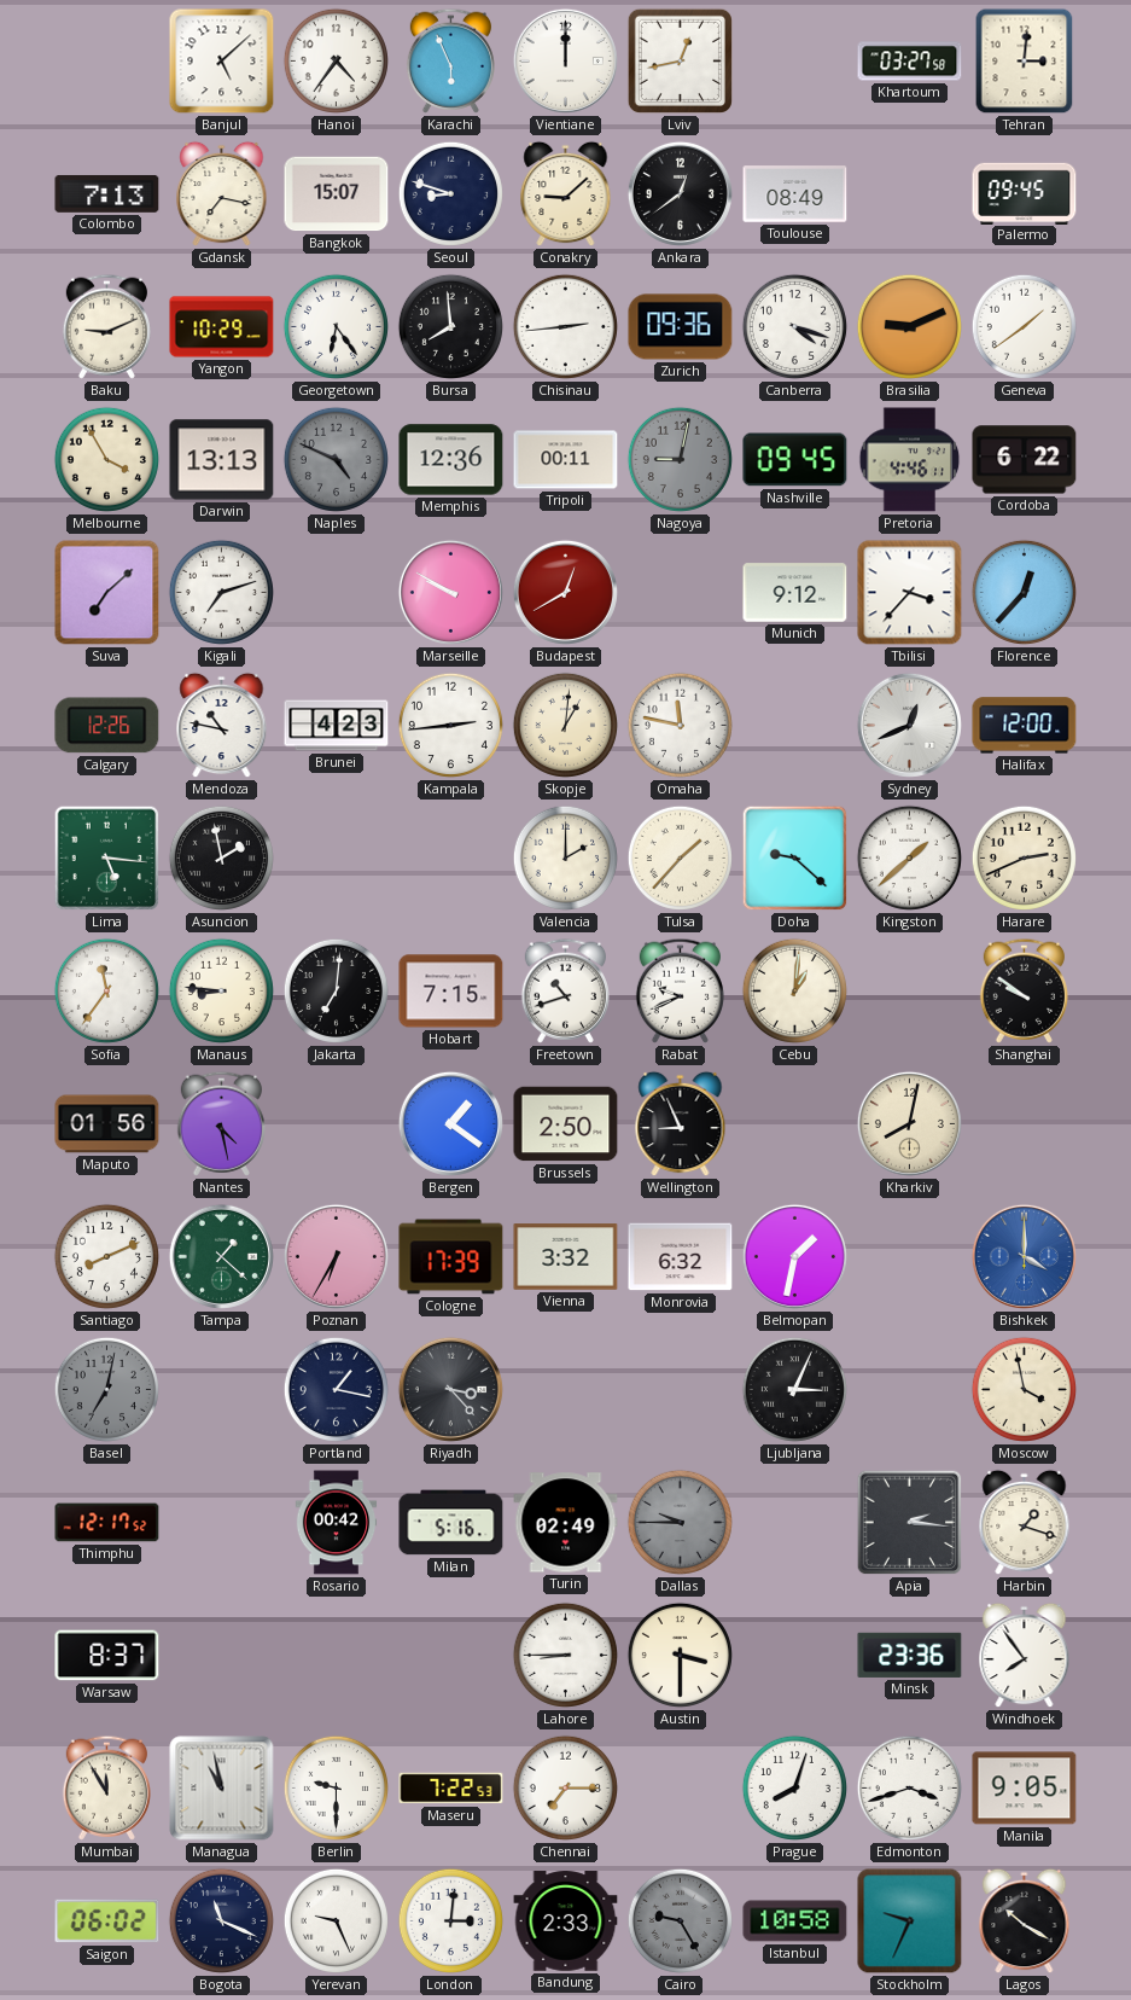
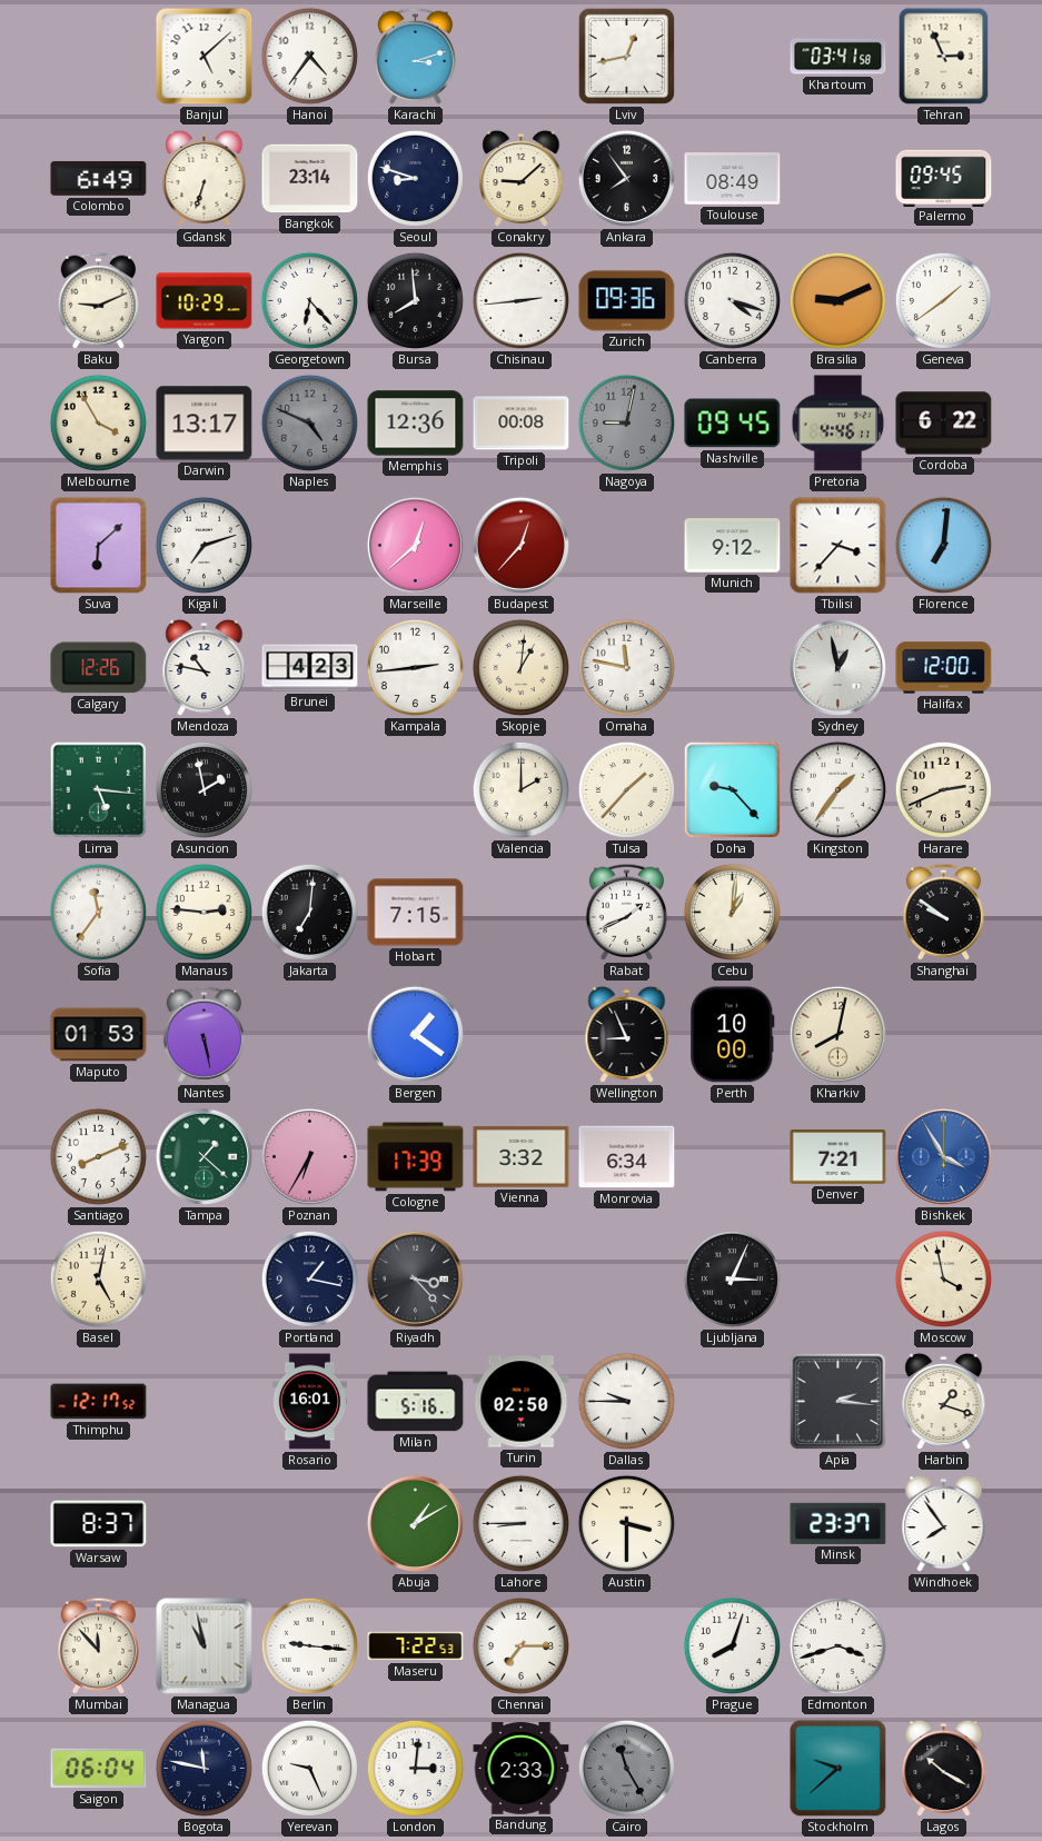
Karachi: 5:56 -> 3:12 (415, 56)
Vientiane: 12:00 -> none (565, 60)
Khartoum: 03:27 -> 03:41 (838, 57)
Tehran: 3:01 -> 2:56 (944, 57)
Colombo: 7:13 -> 6:49 (99, 178)
Gdansk: 7:17 -> 6:33 (205, 179)
Bangkok: 15:07 -> 23:14 (310, 179)
Ankara: 12:39 -> 7:54 (626, 178)
Georgetown: 6:24 -> 6:23 (309, 300)
Darwin: 13:13 -> 13:17 (205, 424)
Tripoli: 00:11 -> 00:08 (522, 424)
Suva: 7:08 -> 6:08 (99, 546)
Marseille: 9:50 -> 12:38 (415, 545)
Budapest: 12:40 -> 12:37 (520, 545)
Florence: 12:37 -> 7:01 (943, 545)
Sydney: 12:41 -> 12:58 (837, 667)
Doha: 9:22 -> 9:23 (733, 790)
Kingston: 1:38 -> 1:36 (837, 789)
Manaus: 8:46 -> 2:46 (204, 912)
Freetown: 10:42 -> none (565, 990)
Rabat: 9:41 -> 1:41 (626, 912)
Maputo: 01:56 -> 01:53 (99, 1035)
Nantes: 4:28 -> 5:28 (204, 1034)
Brussels: 2:50 -> none (566, 1124)
Perth: none -> 10:00 (733, 1035)
Monrovia: 6:32 -> 6:34 (627, 1157)
Belmopan: 1:32 -> none (794, 1256)
Denver: none -> 7:21 (838, 1157)
Bishkek: 4:00 -> 3:55 (943, 1156)
Basel: 7:02 -> 5:02 (98, 1278)
Basel dial: grey -> cream (98, 1278)
Rosario: 00:42 -> 16:01 (310, 1402)
Turin: 02:49 -> 02:50 (522, 1402)
Dallas dial: grey -> white (626, 1401)
Abuja: none -> 1:10 (415, 1523)
Minsk: 23:36 -> 23:37 (838, 1523)
Mumbai: 11:55 -> 11:53 (98, 1645)
Berlin: 9:30 -> 9:16 (309, 1645)
Manila: 9:05 -> none (1025, 1789)
Saigon: 06:02 -> 06:04 (99, 1769)
Bogota: 11:19 -> 11:47 (204, 1768)
Cairo: 9:25 -> 11:25 (626, 1768)
Istanbul: 10:58 -> none (795, 1921)
Stockholm: 9:34 -> 9:38 (838, 1769)
